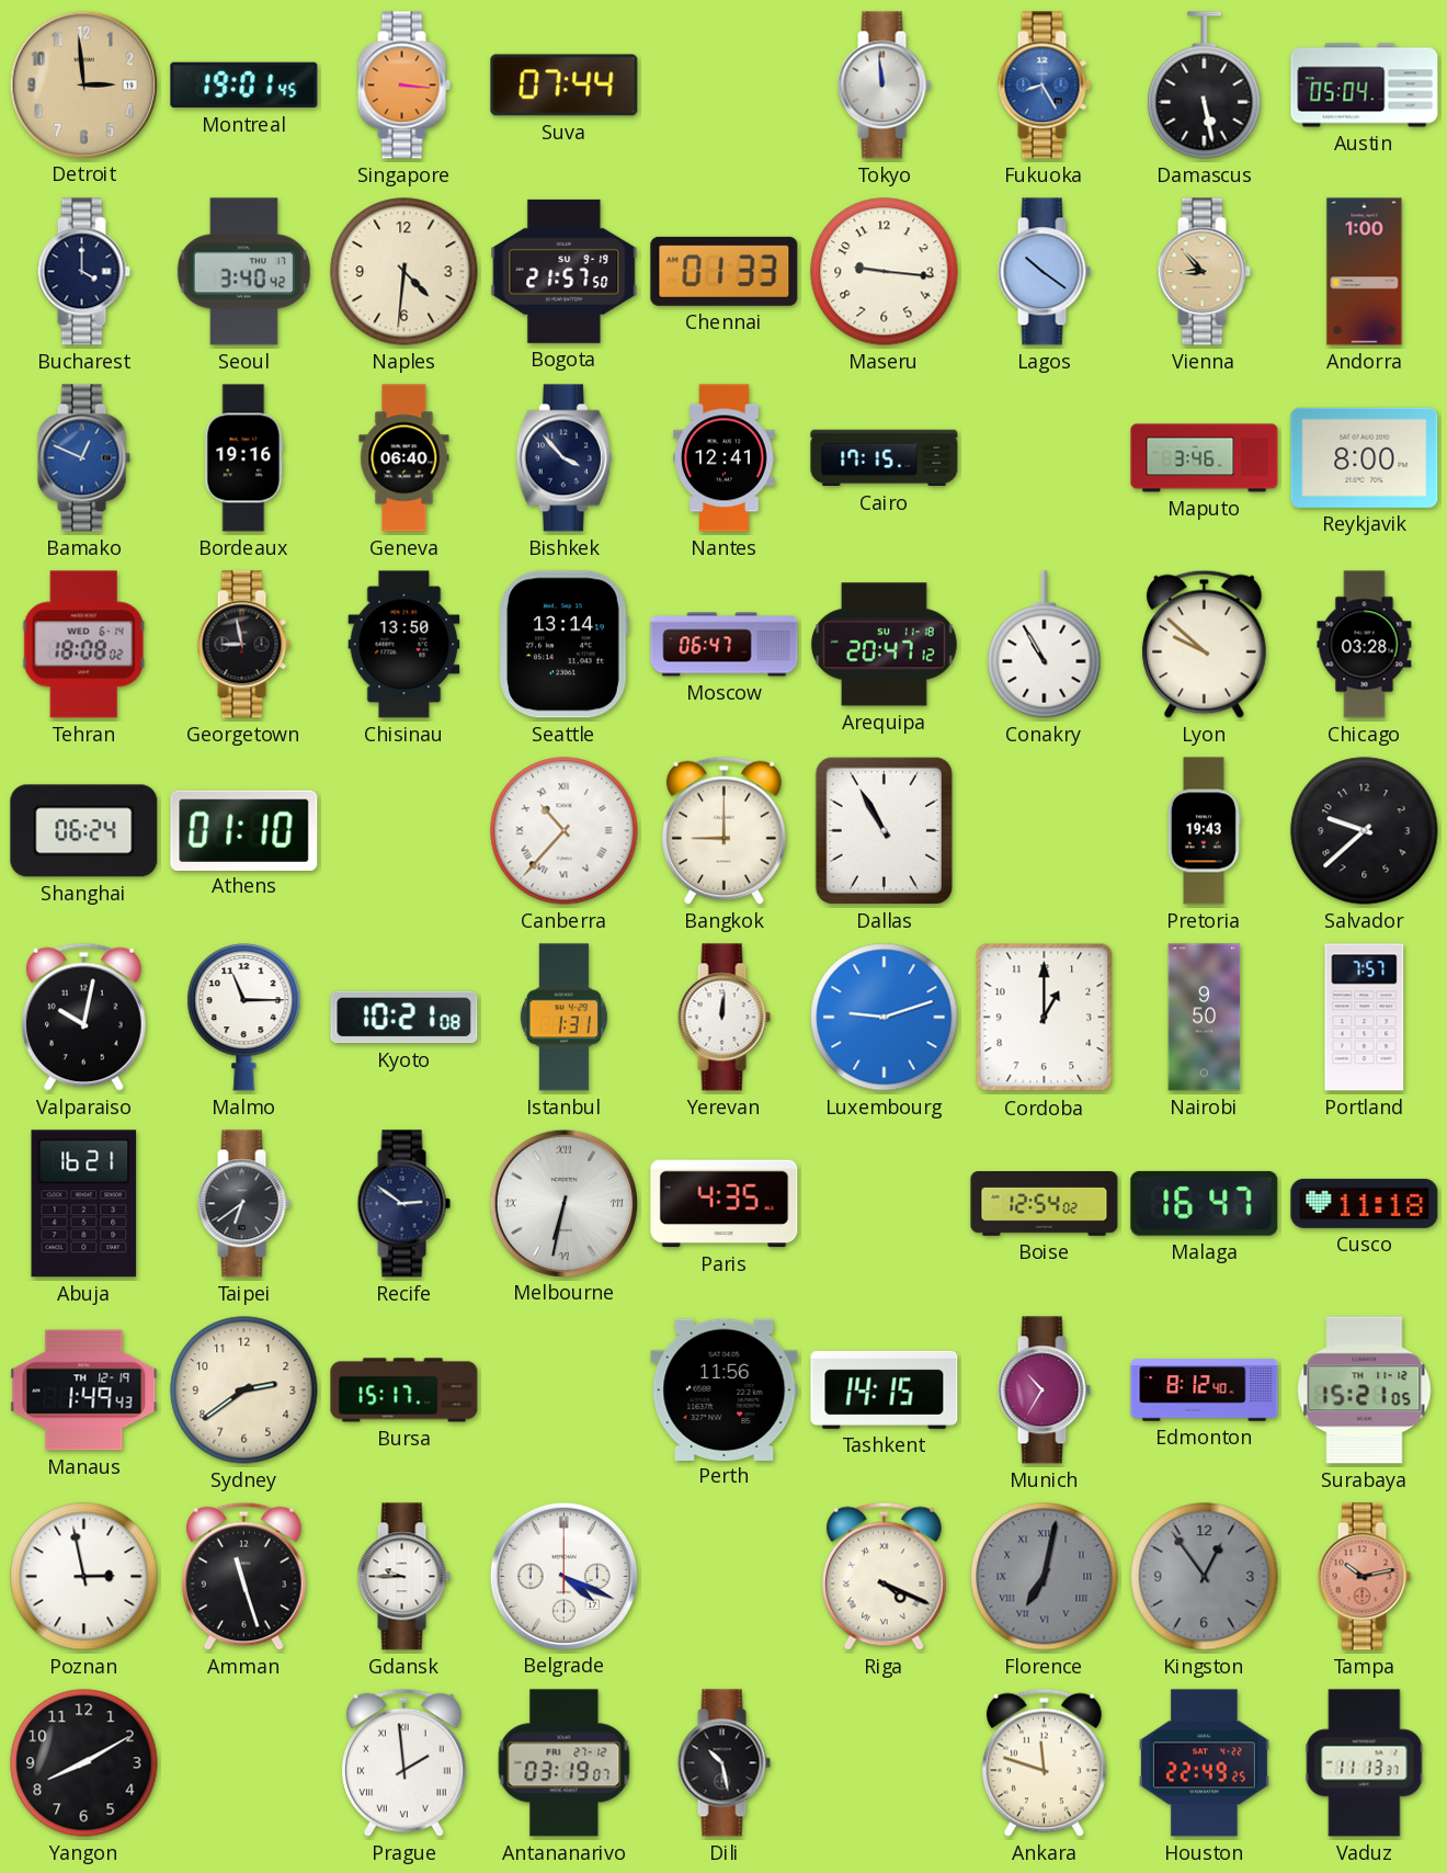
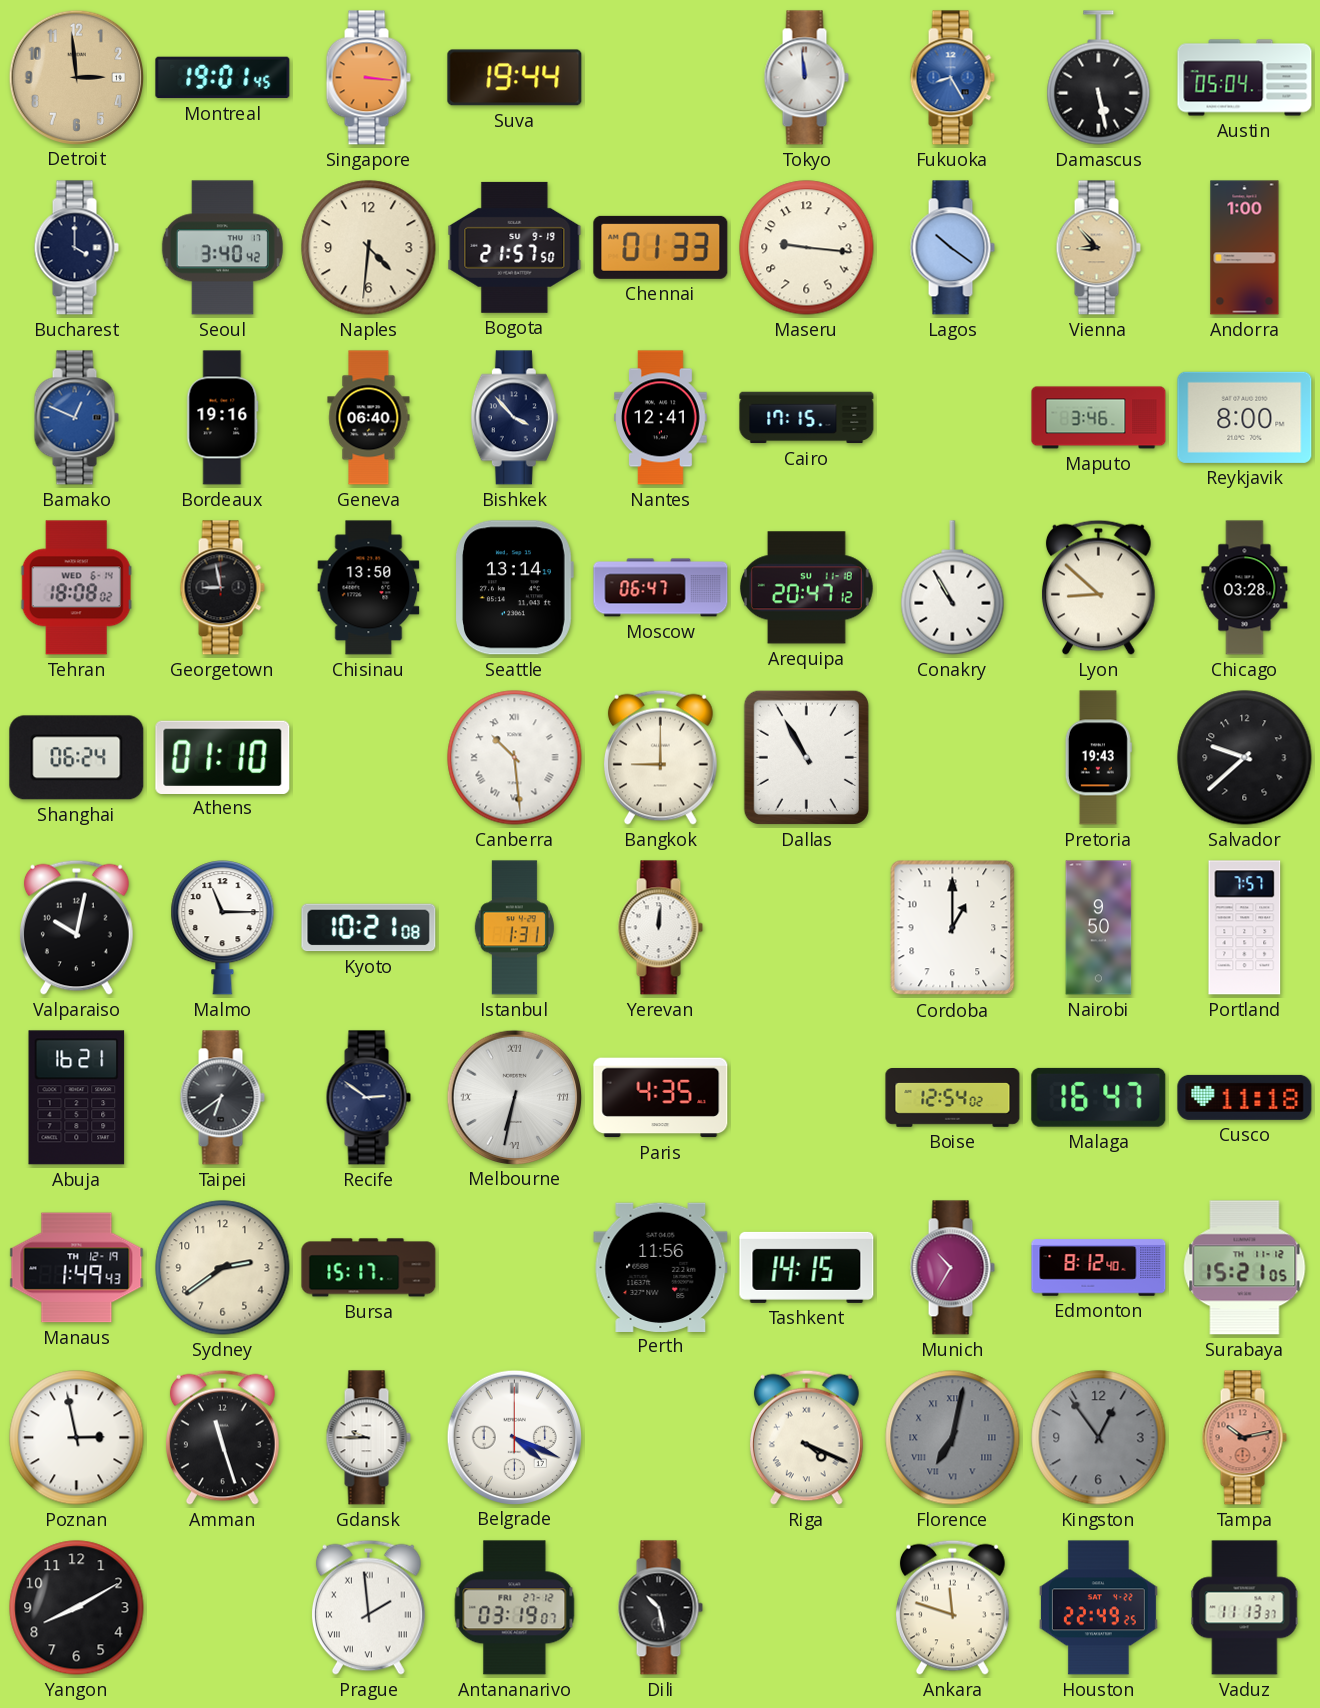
Suva: 07:44 -> 19:44 (515, 78)
Lyon: 9:52 -> 8:52 (1098, 587)
Canberra: 10:37 -> 10:29 (515, 758)
Luxembourg: 9:12 -> none (885, 1018)
